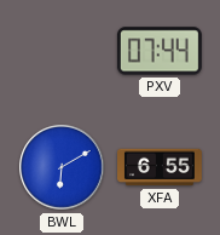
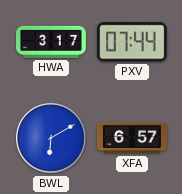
HWA: none -> 3:17 (52, 42)
XFA: 6:55 -> 6:57 (133, 138)
